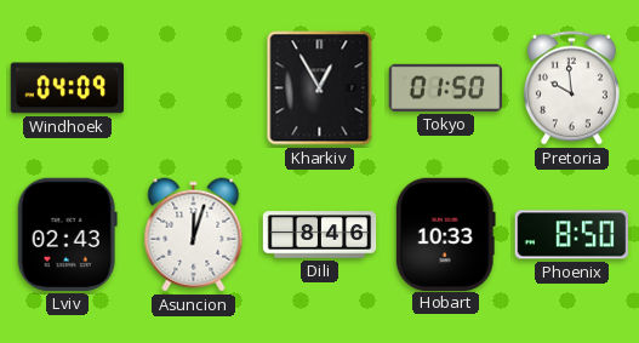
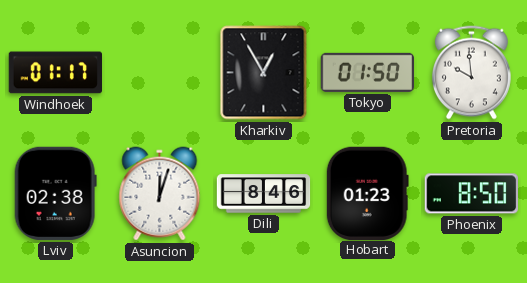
Windhoek: 04:09 -> 01:17 (55, 73)
Lviv: 02:43 -> 02:38 (55, 193)
Hobart: 10:33 -> 01:23 (367, 193)
